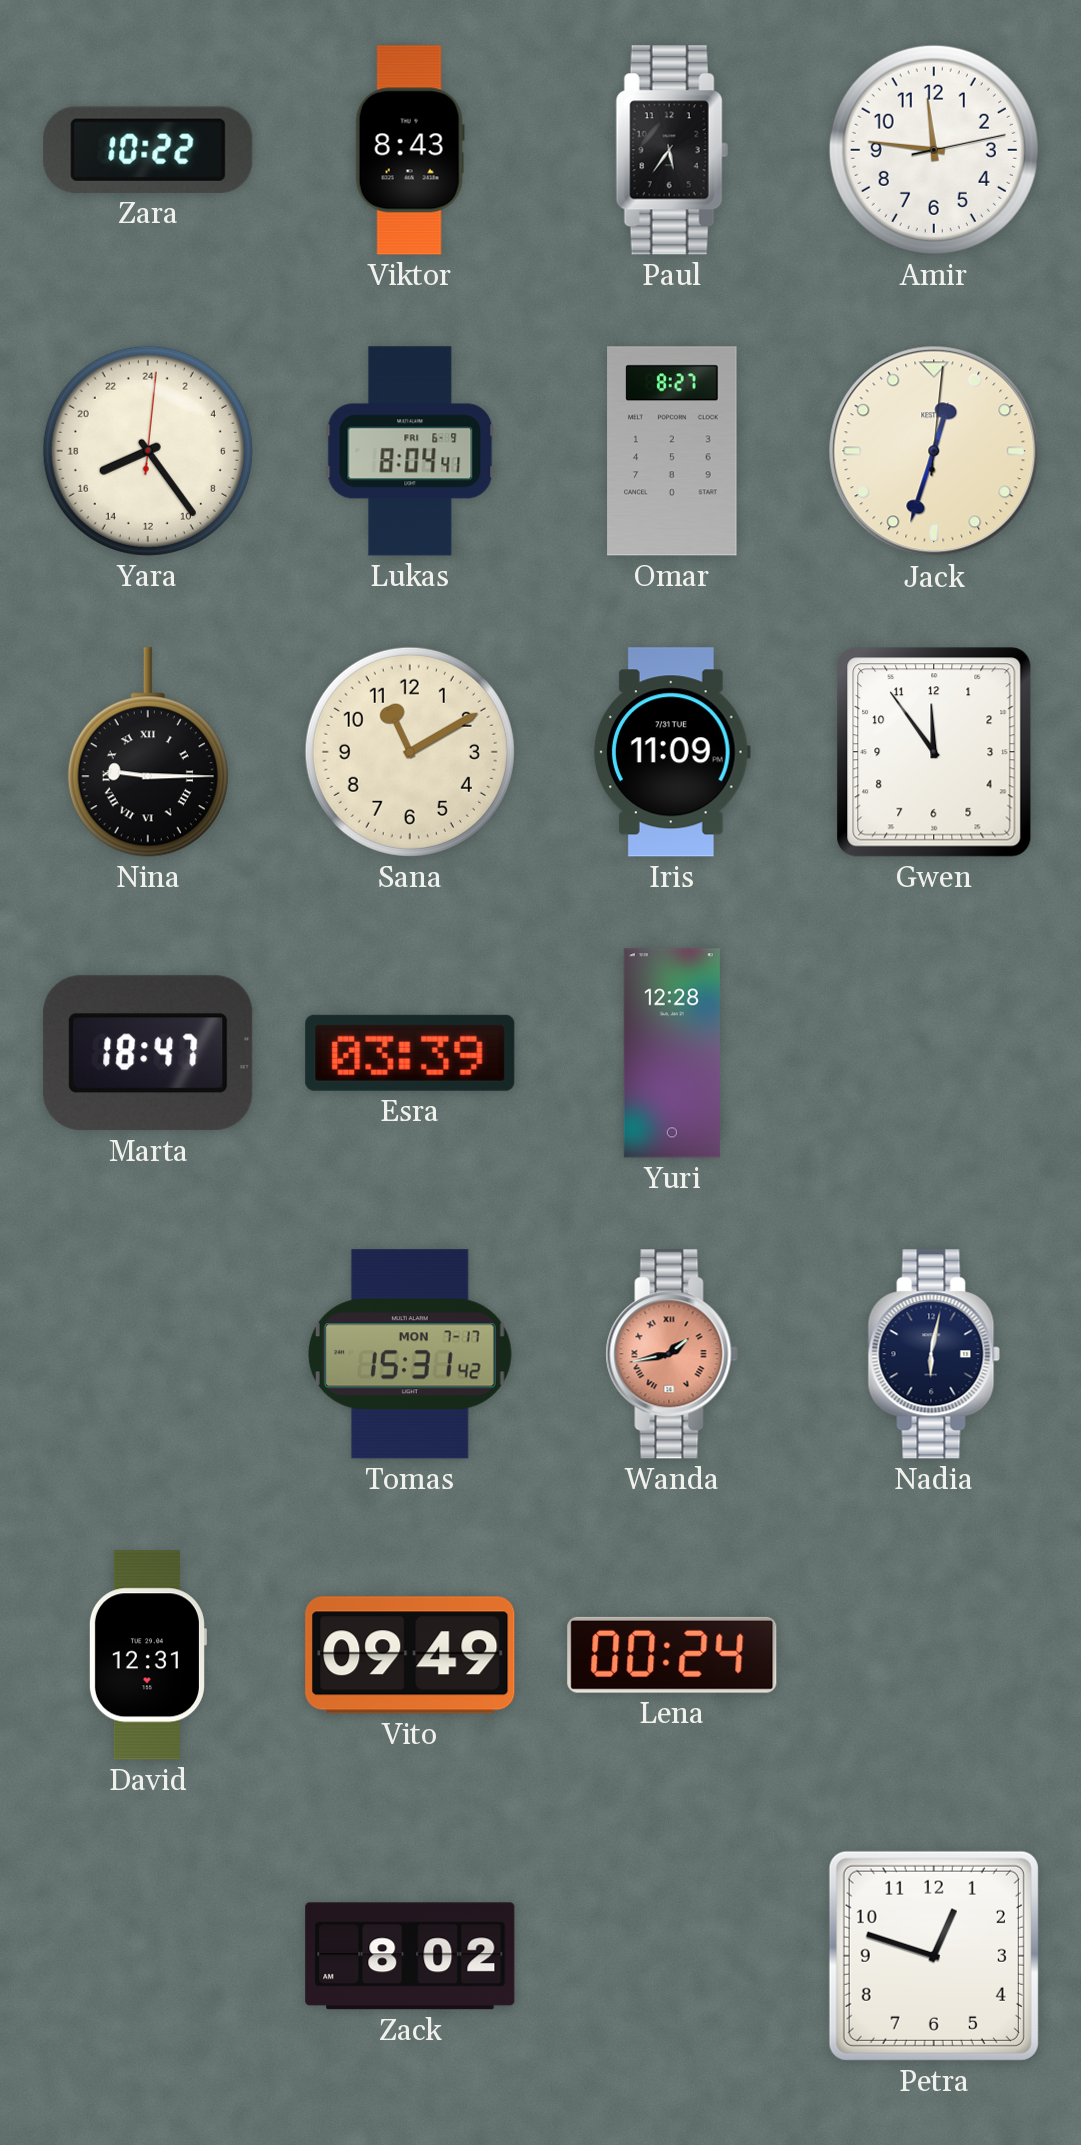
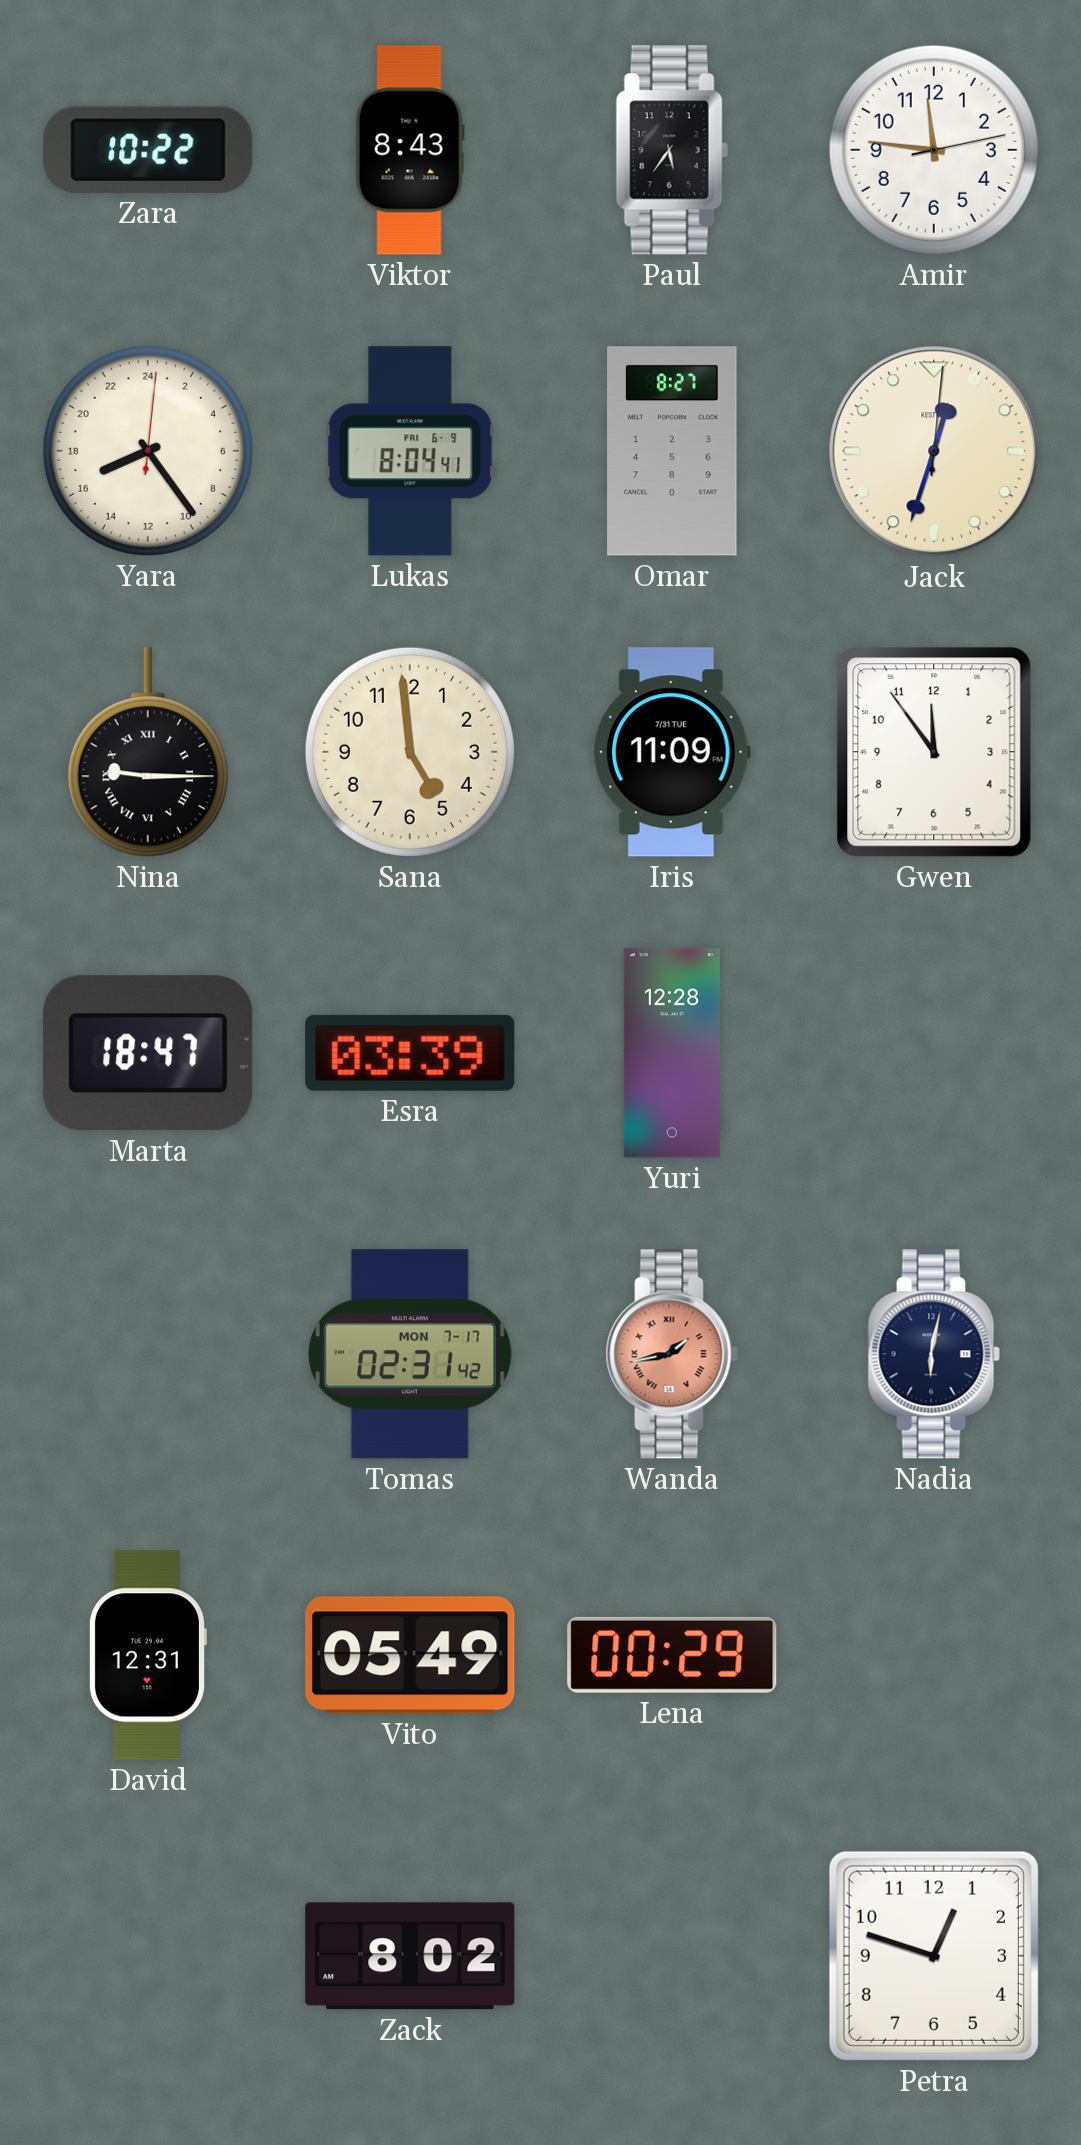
Sana: 11:10 -> 4:59 (410, 752)
Tomas: 15:31 -> 02:31 (410, 1354)
Vito: 09:49 -> 05:49 (410, 1655)
Lena: 00:24 -> 00:29 (672, 1655)
